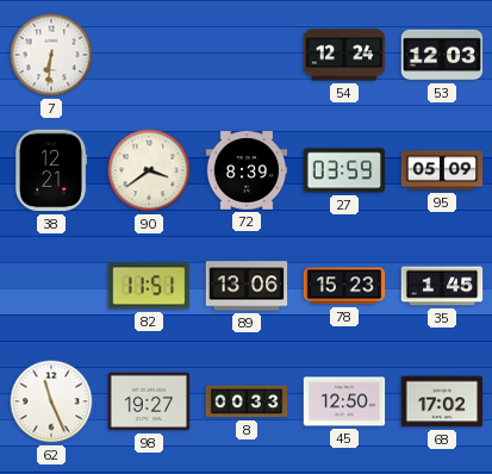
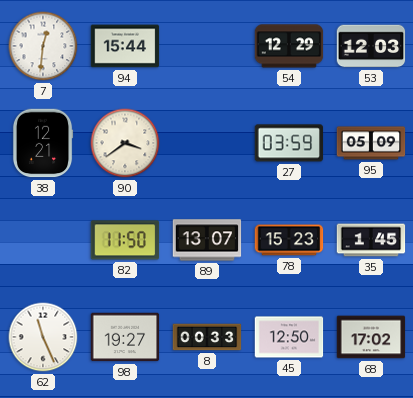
7: 6:31 -> 12:31 (43, 46)
94: none -> 15:44 (125, 46)
54: 12:24 -> 12:29 (289, 46)
72: 8:39 -> none (247, 170)
82: 11:51 -> 11:50 (125, 240)
89: 13:06 -> 13:07 (207, 240)
